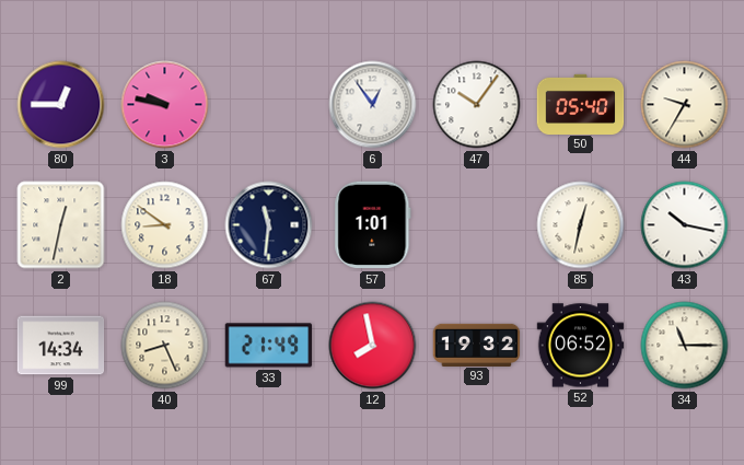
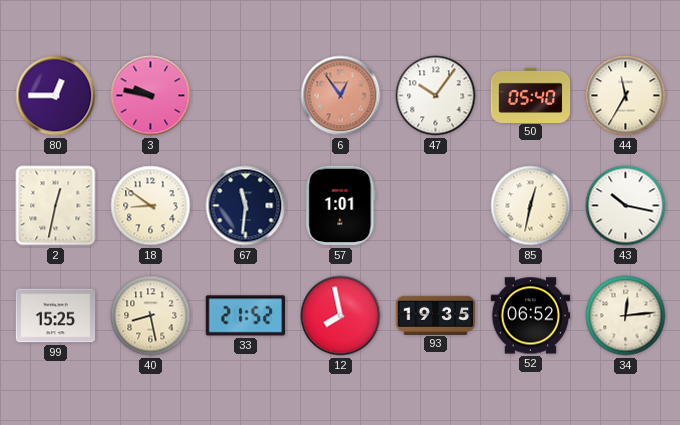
6 dial: white -> salmon (341, 96)
44: 9:35 -> 11:35 (626, 96)
99: 14:34 -> 15:25 (56, 316)
40: 8:26 -> 8:28 (151, 316)
33: 21:49 -> 21:52 (246, 316)
93: 19:32 -> 19:35 (436, 315)
34: 11:15 -> 12:14 (626, 316)
